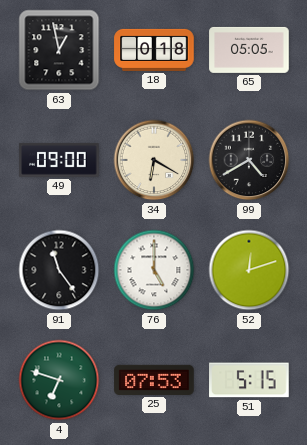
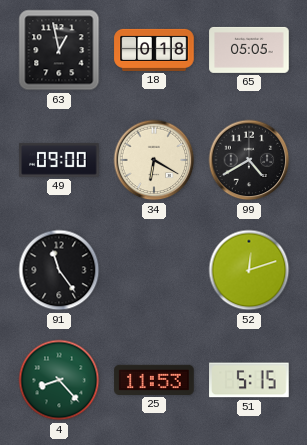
76: 5:00 -> none (154, 270)
4: 6:48 -> 8:23 (59, 380)
25: 07:53 -> 11:53 (154, 380)
